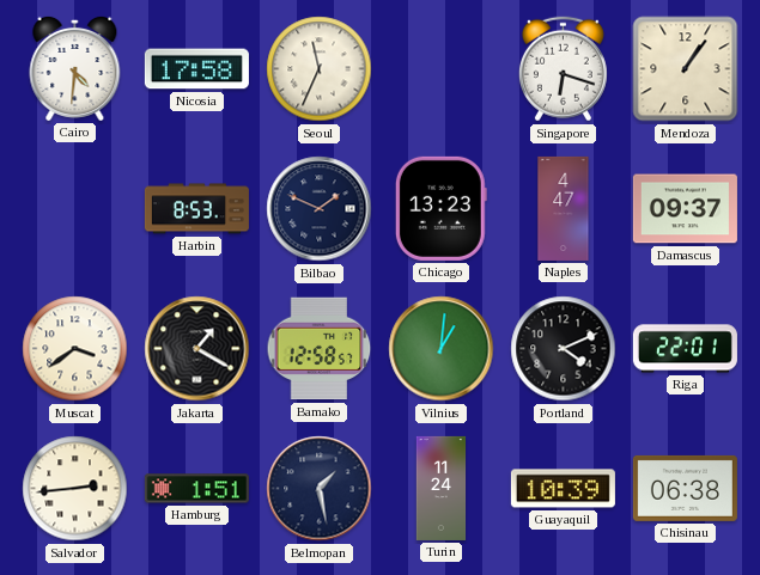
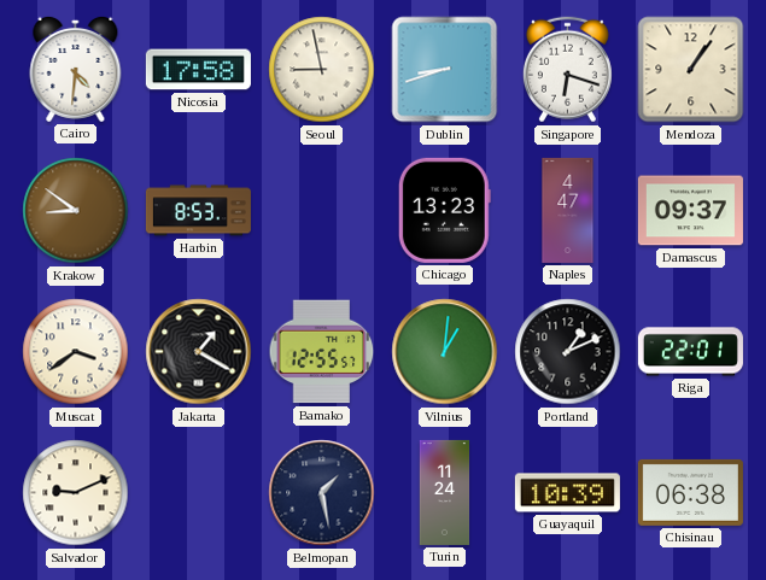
Seoul: 11:34 -> 8:58 (322, 70)
Dublin: none -> 8:42 (445, 70)
Krakow: none -> 8:51 (76, 211)
Bilbao: 1:49 -> none (320, 209)
Bamako: 12:58 -> 12:55 (322, 352)
Portland: 4:11 -> 1:11 (568, 352)
Salvador: 2:44 -> 9:11 (76, 493)
Hamburg: 1:51 -> none (196, 489)
